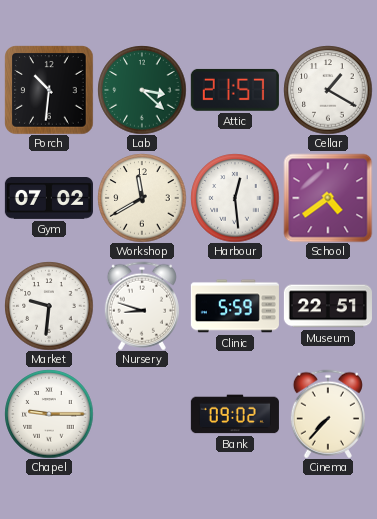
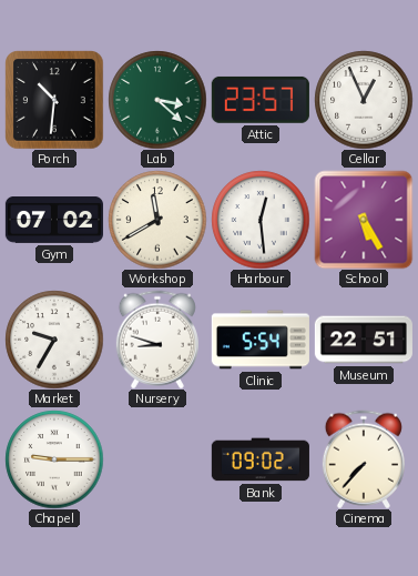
Attic: 21:57 -> 23:57 (261, 100)
Cellar: 1:20 -> 12:56 (364, 100)
School: 4:39 -> 5:25 (364, 220)
Market: 9:31 -> 9:35 (54, 340)
Clinic: 5:59 -> 5:54 (261, 340)
